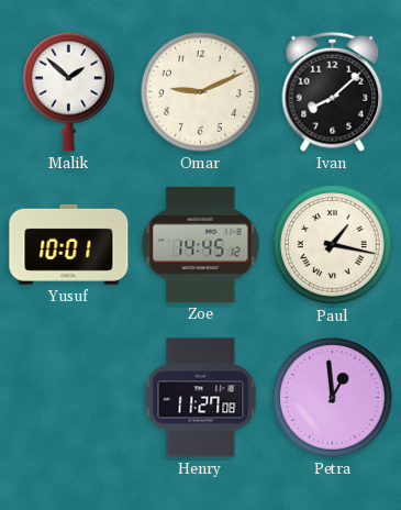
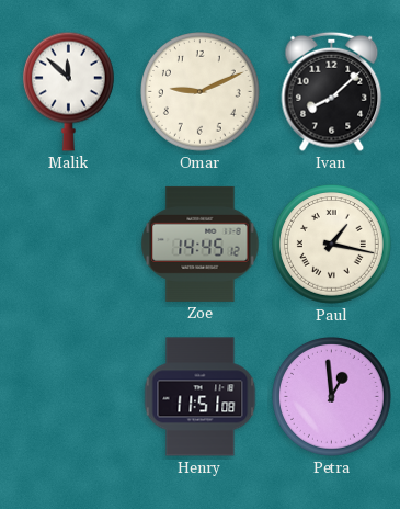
Malik: 1:52 -> 11:52 (68, 91)
Yusuf: 10:01 -> none (69, 244)
Henry: 11:27 -> 11:51 (201, 397)
